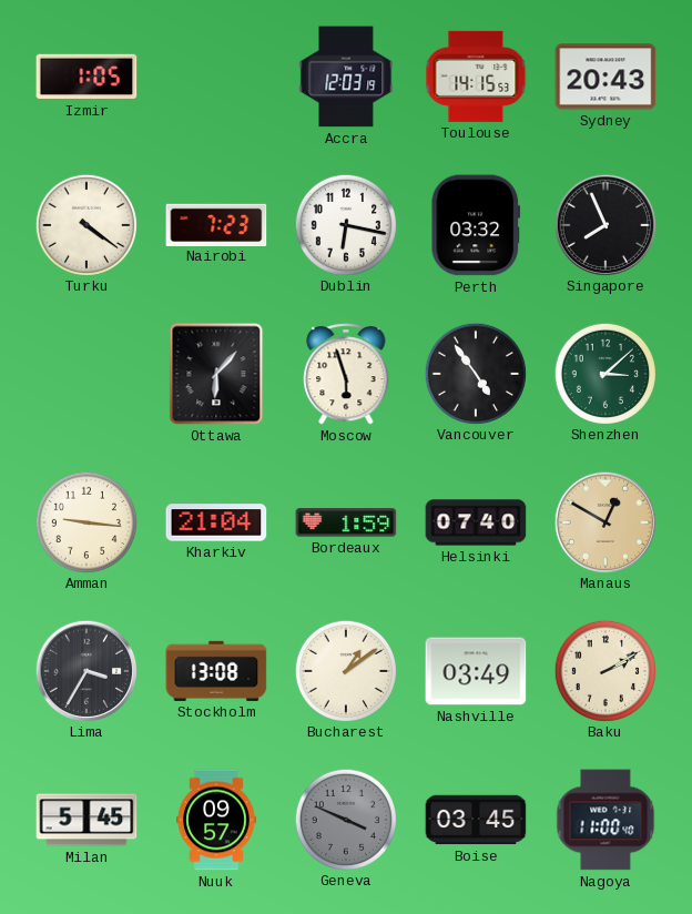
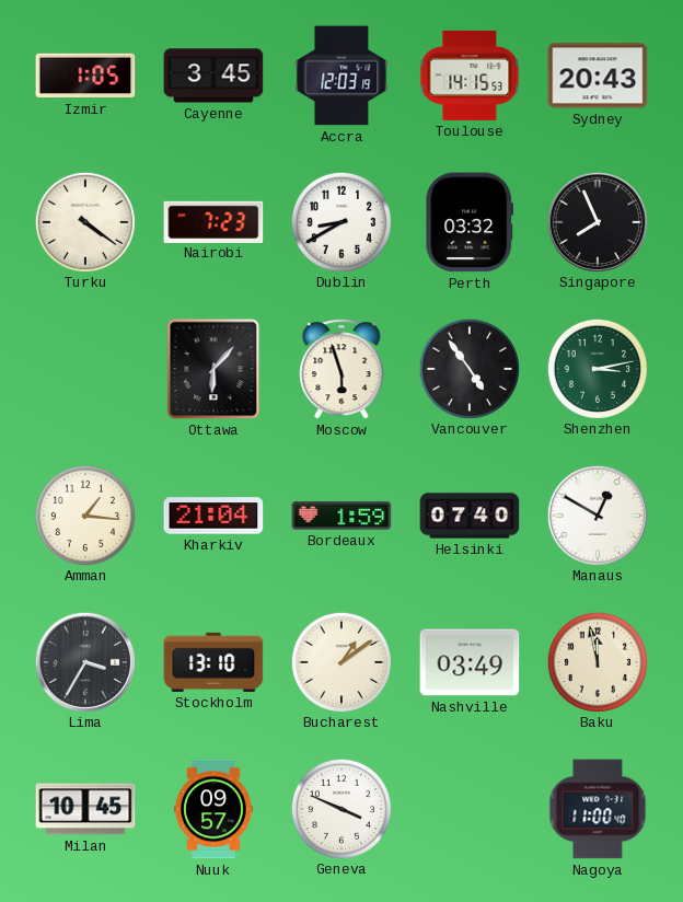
Cayenne: none -> 3:45 (213, 76)
Dublin: 6:17 -> 8:40 (340, 221)
Shenzhen: 3:08 -> 3:13 (597, 368)
Amman: 9:16 -> 1:16 (84, 514)
Manaus dial: champagne -> white (597, 514)
Stockholm: 13:08 -> 13:10 (213, 662)
Baku: 2:10 -> 11:58 (597, 661)
Milan: 5:45 -> 10:45 (85, 809)
Geneva dial: grey -> white (340, 808)
Boise: 03:45 -> none (476, 820)
